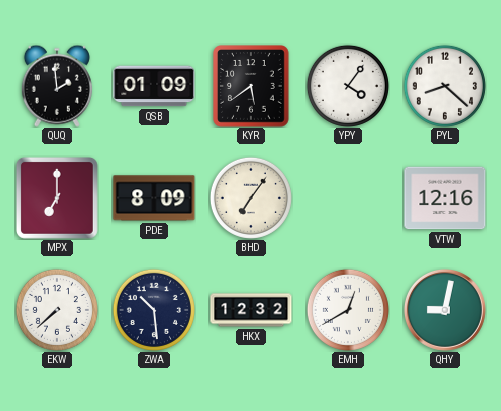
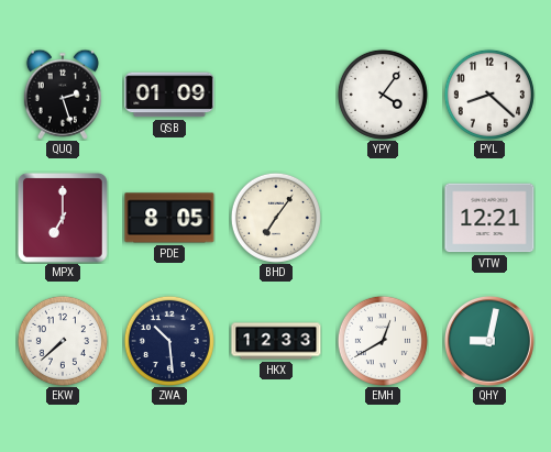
QUQ: 1:59 -> 2:27 (63, 95)
KYR: 5:39 -> none (252, 86)
PDE: 8:09 -> 8:05 (169, 218)
VTW: 12:16 -> 12:21 (489, 218)
HKX: 12:32 -> 12:33 (276, 341)
